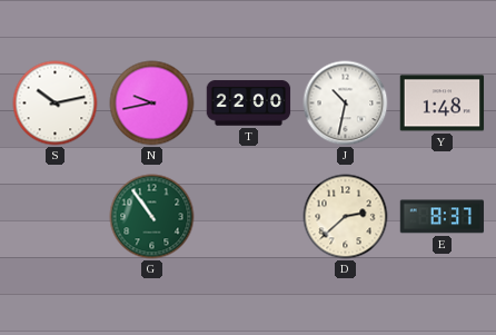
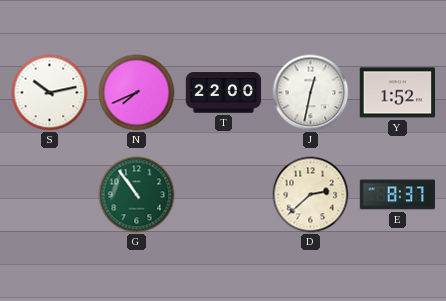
N: 9:43 -> 7:41 (137, 93)
J: 10:32 -> 12:32 (311, 93)
Y: 1:48 -> 1:52 (398, 93)
